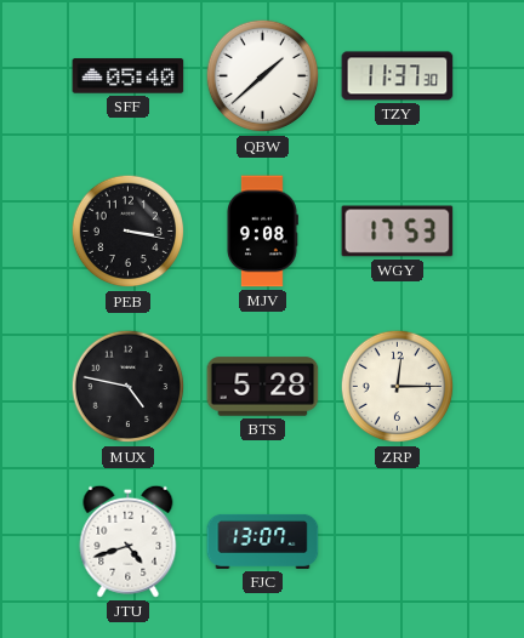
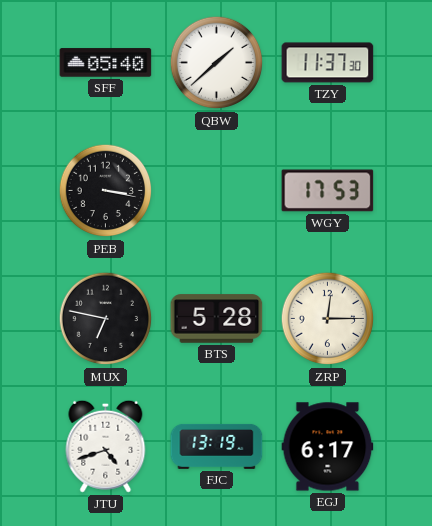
MJV: 9:08 -> none (262, 232)
MUX: 4:47 -> 6:47 (106, 319)
FJC: 13:07 -> 13:19 (217, 446)
EGJ: none -> 6:17 (328, 447)
